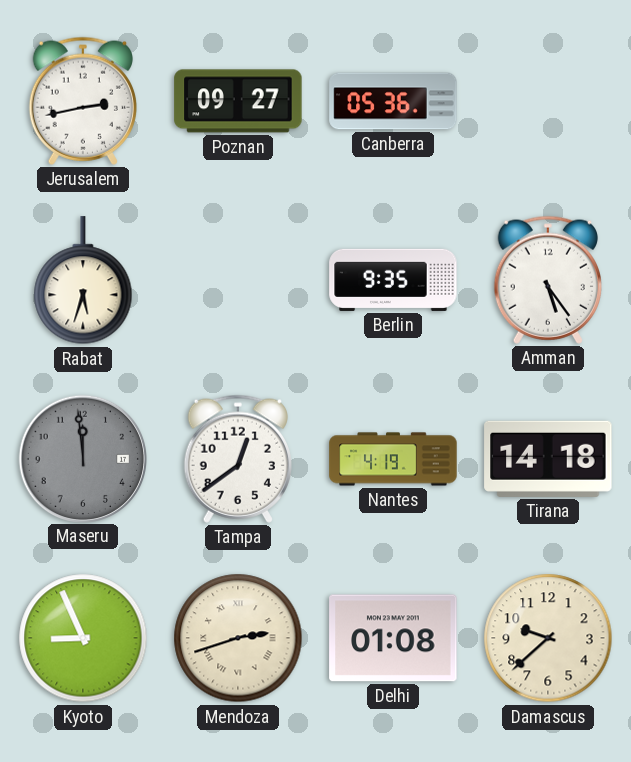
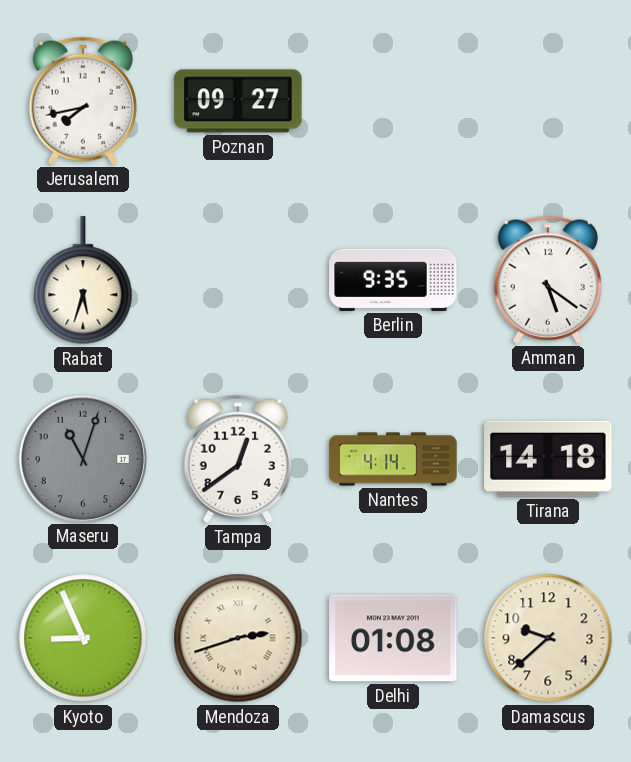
Jerusalem: 2:43 -> 7:43 (83, 101)
Canberra: 05:36 -> none (393, 101)
Amman: 5:24 -> 5:21 (548, 280)
Maseru: 11:59 -> 11:03 (82, 458)
Nantes: 4:19 -> 4:14 (393, 459)
